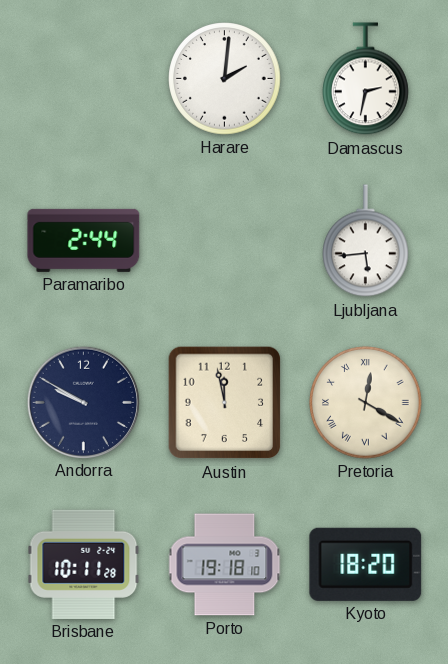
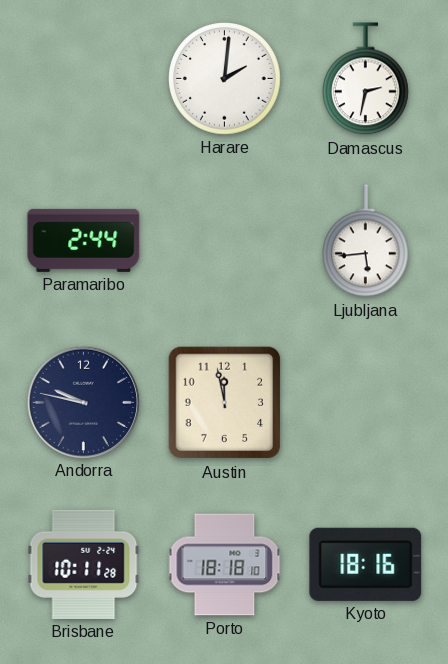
Andorra: 9:50 -> 9:47 (83, 402)
Pretoria: 12:20 -> none (366, 403)
Porto: 19:18 -> 18:18 (225, 565)
Kyoto: 18:20 -> 18:16 (366, 564)
